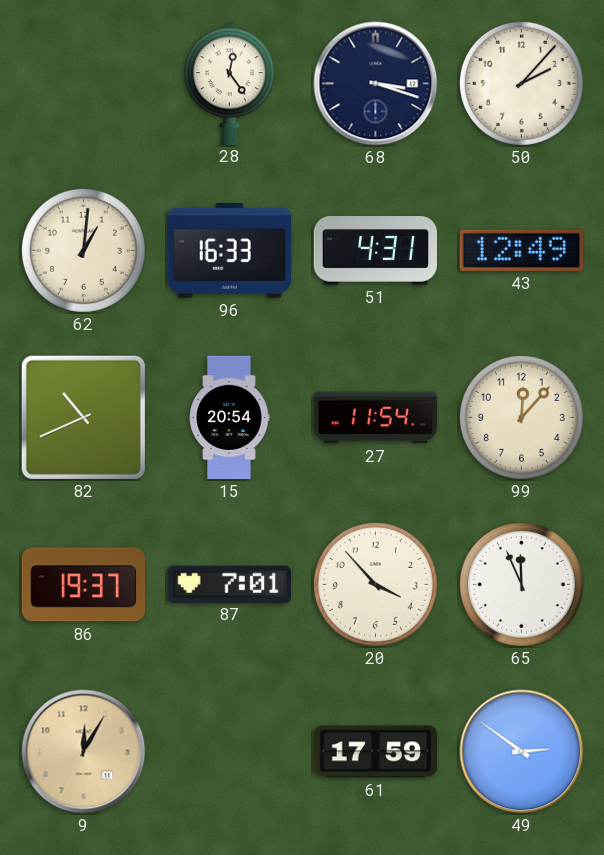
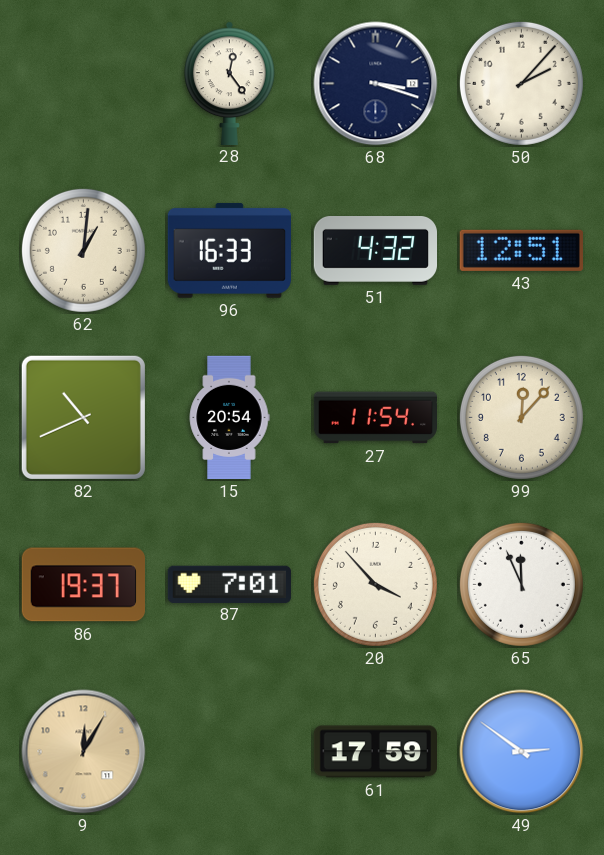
51: 4:31 -> 4:32 (375, 251)
43: 12:49 -> 12:51 (521, 250)
